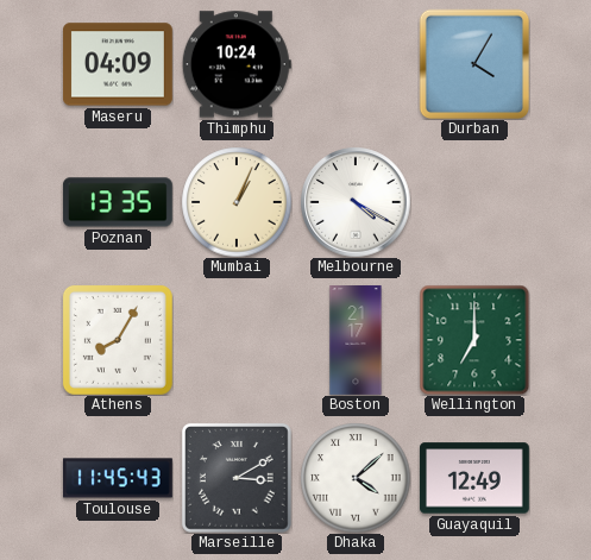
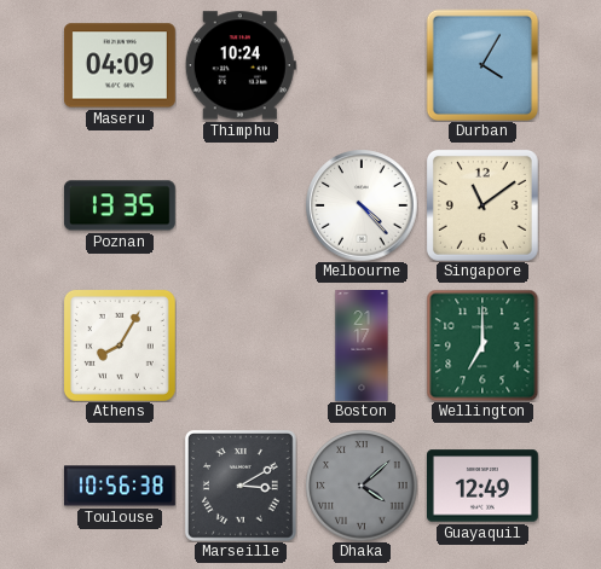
Mumbai: 1:04 -> none (237, 202)
Melbourne: 4:20 -> 4:23 (362, 205)
Singapore: none -> 11:09 (482, 205)
Toulouse: 11:45 -> 10:56 (120, 486)
Dhaka dial: white -> grey (362, 486)
